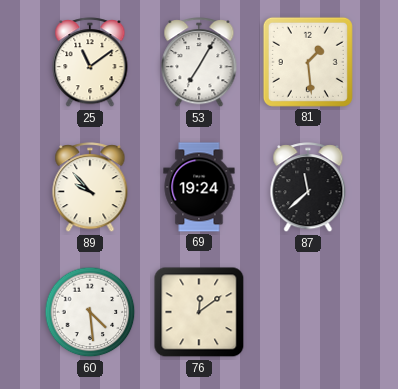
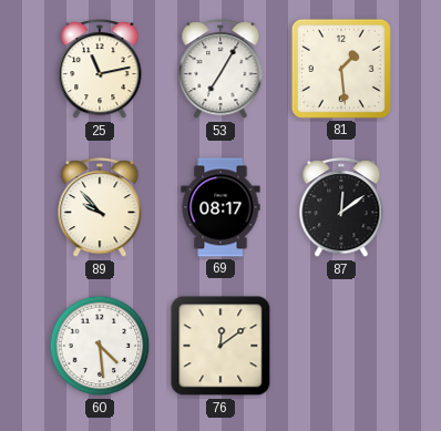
25: 11:09 -> 11:13 (100, 70)
69: 19:24 -> 08:17 (221, 207)
87: 11:38 -> 12:09 (341, 208)
